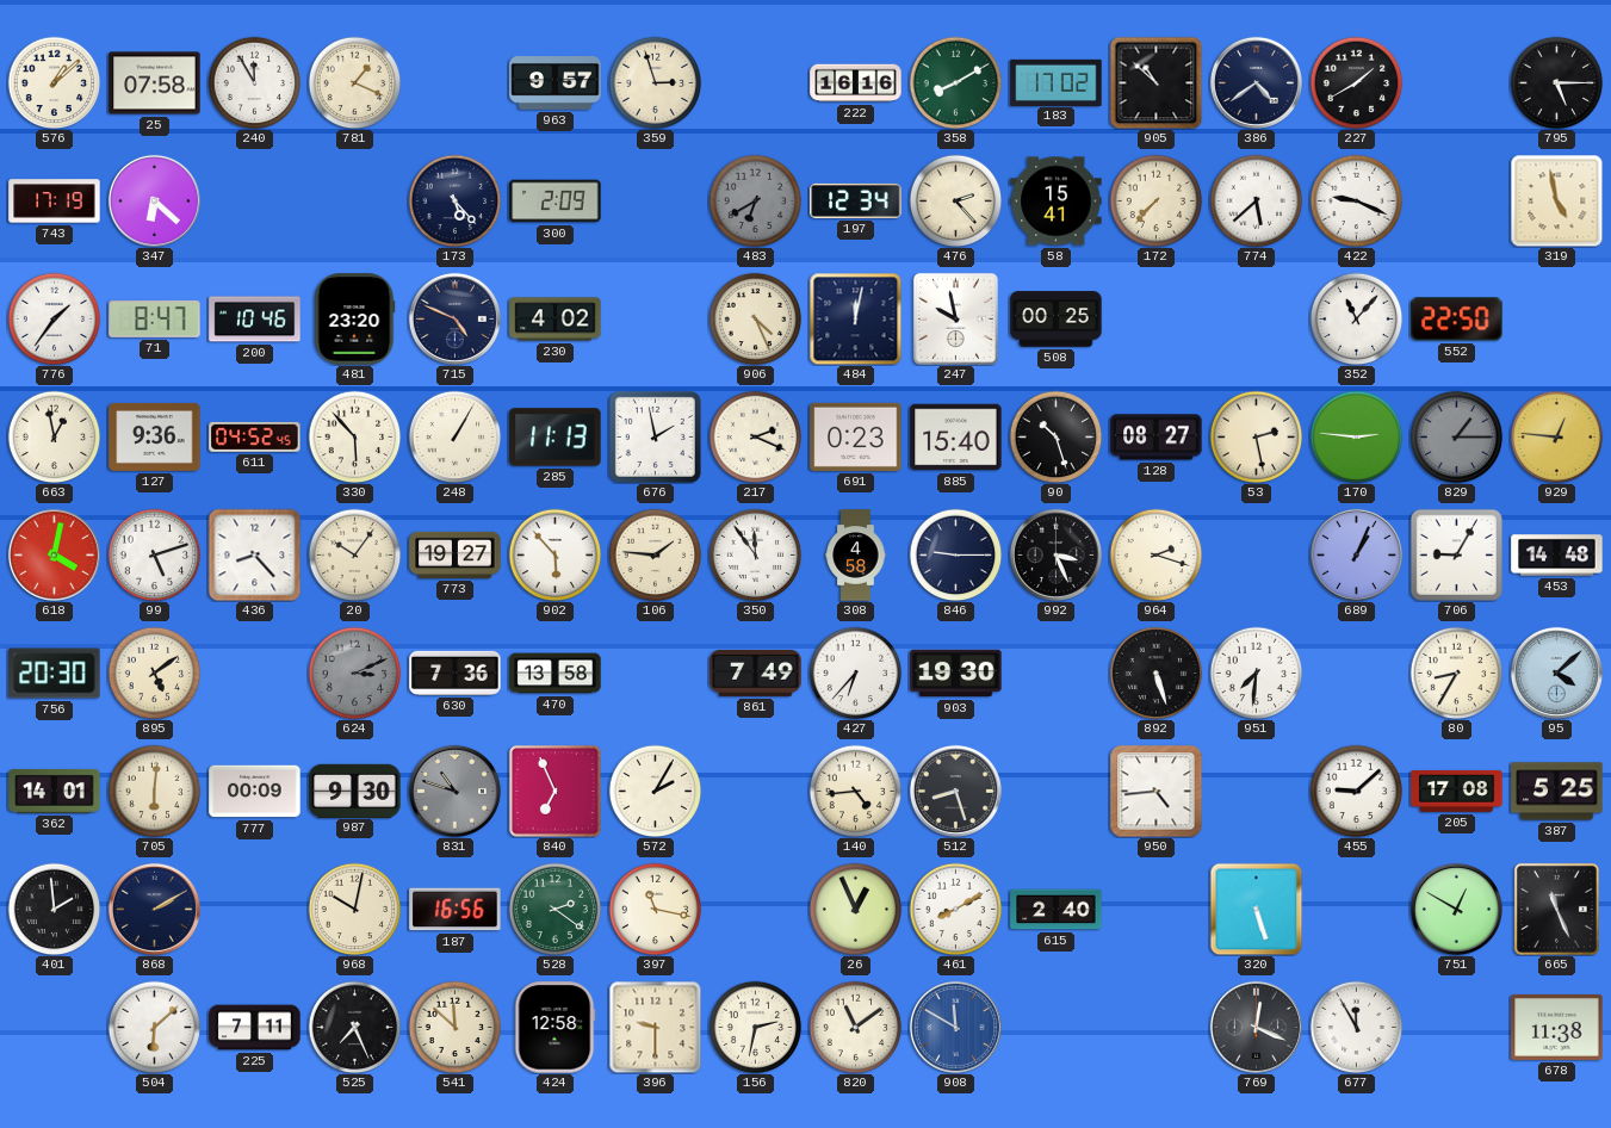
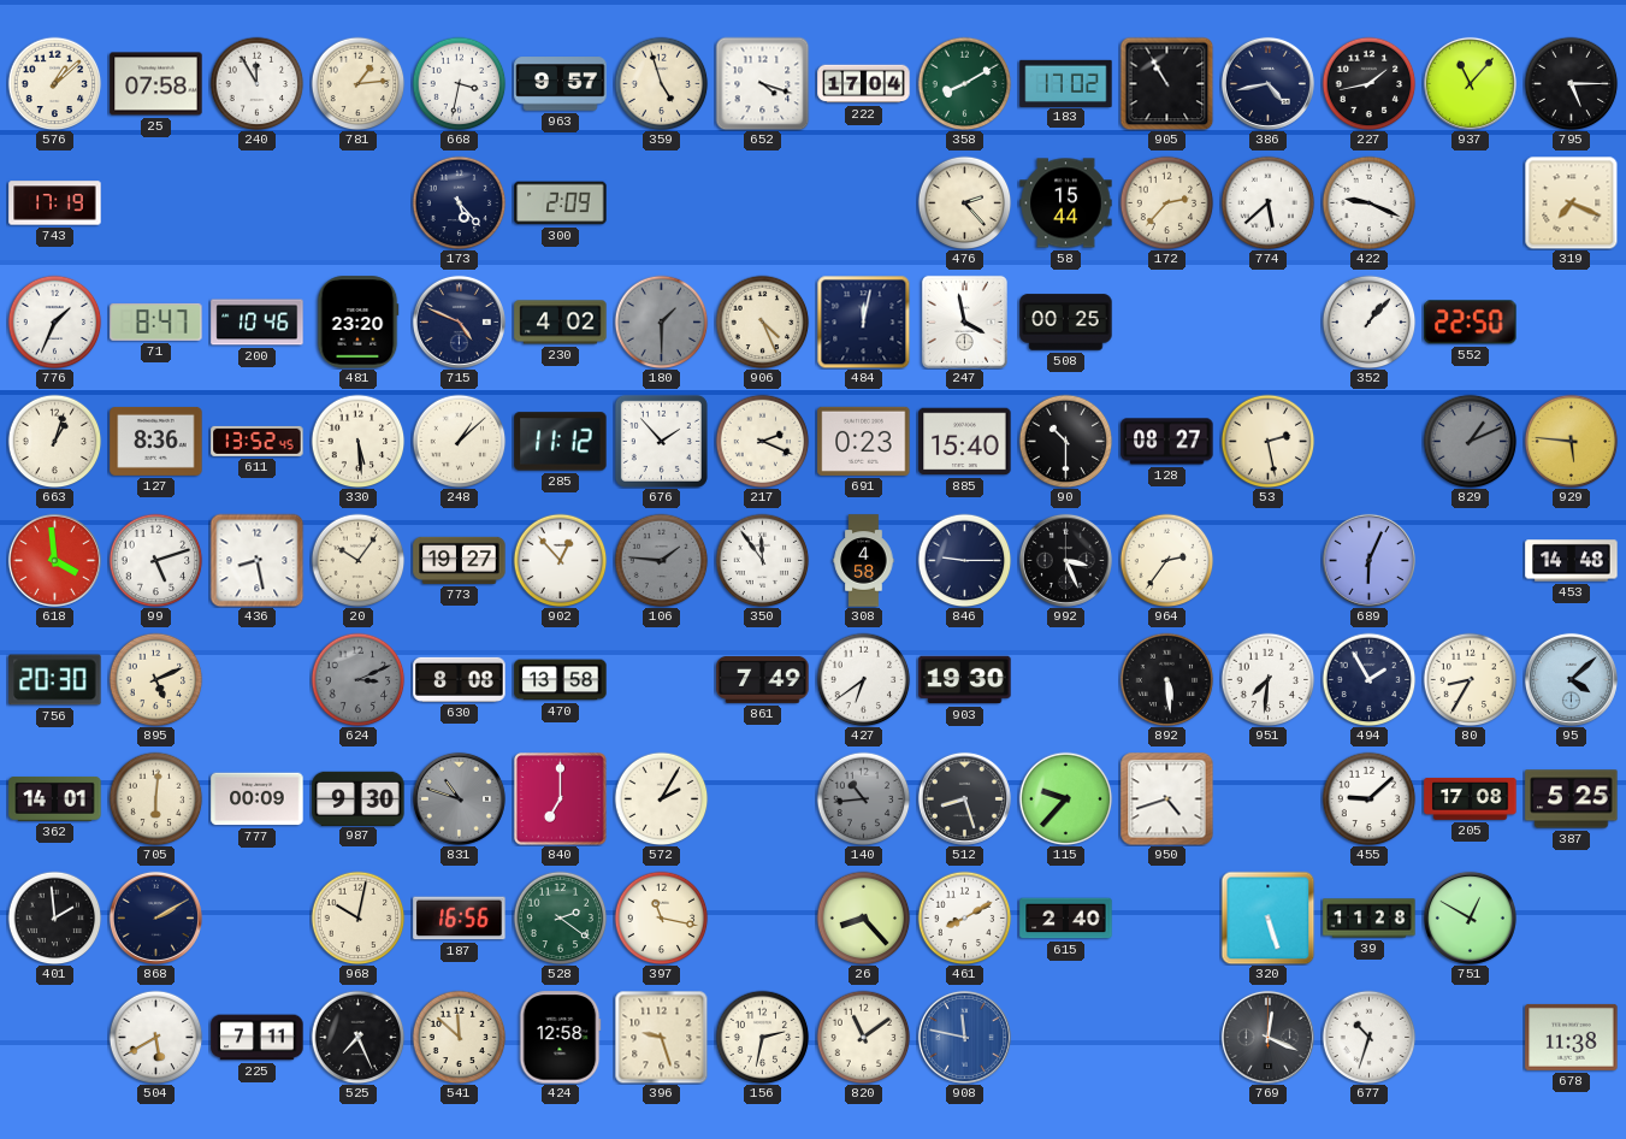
781: 1:19 -> 1:14 (357, 83)
668: none -> 3:32 (459, 83)
359: 2:57 -> 4:57 (661, 83)
652: none -> 4:18 (762, 83)
222: 16:16 -> 17:04 (864, 84)
905: 10:52 -> 10:55 (1166, 83)
386: 4:39 -> 4:43 (1267, 83)
227: 1:40 -> 1:43 (1368, 83)
937: none -> 11:07 (1470, 83)
347: 6:22 -> none (154, 200)
483: 6:40 -> none (755, 200)
197: 12:34 -> none (856, 200)
58: 15:41 -> 15:44 (1066, 203)
172: 7:37 -> 2:37 (1166, 202)
319: 4:58 -> 7:19 (1571, 202)
776: 1:36 -> 1:34 (54, 321)
180: none -> 1:30 (661, 321)
247: 9:58 -> 3:58 (964, 321)
352: 11:07 -> 1:07 (1368, 321)
663: 12:58 -> 1:03 (54, 441)
127: 9:36 -> 8:36 (156, 441)
611: 04:52 -> 13:52 (258, 441)
330: 5:53 -> 5:29 (357, 441)
248: 1:05 -> 1:08 (459, 441)
285: 11:13 -> 11:12 (561, 442)
676: 1:58 -> 1:53 (661, 441)
90: 10:27 -> 10:30 (1065, 441)
170: 2:46 -> none (1356, 436)
829: 1:15 -> 1:11 (1470, 441)
929: 12:46 -> 5:46 (1571, 441)
618: 4:02 -> 3:59 (54, 560)
436: 8:23 -> 8:28 (256, 560)
902: 5:53 -> 12:53 (560, 560)
106 dial: cream -> grey (661, 560)
964: 2:18 -> 2:36 (1166, 560)
689: 1:04 -> 6:04 (1368, 560)
706: 9:05 -> none (1456, 554)
895: 5:09 -> 5:11 (155, 679)
630: 7:36 -> 8:08 (460, 679)
427: 6:37 -> 6:39 (863, 679)
892: 5:27 -> 5:29 (1166, 679)
494: none -> 1:55 (1368, 679)
840: 6:56 -> 7:00 (560, 798)
140: 4:44 -> 10:44 (863, 798)
140 dial: cream -> grey (863, 798)
115: none -> 9:37 (1065, 798)
950: 4:44 -> 4:42 (1166, 798)
26: 12:56 -> 8:23 (863, 917)
39: none -> 11:28 (1370, 919)
665: 11:26 -> none (1556, 909)
504: 6:08 -> 5:40 (155, 1037)
396: 9:30 -> 9:27 (661, 1037)
908: 11:50 -> 11:47 (964, 1037)
677: 11:55 -> 10:33 (1368, 1037)
